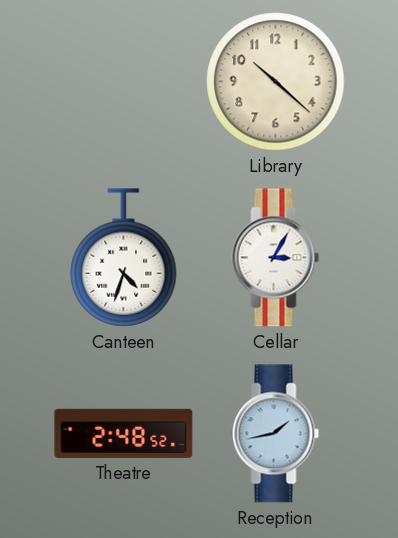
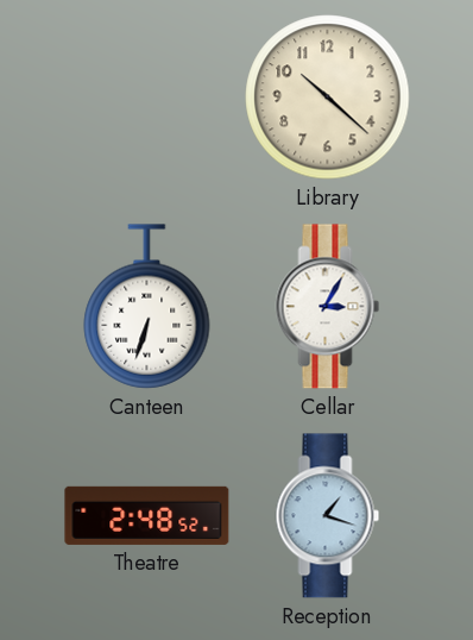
Canteen: 4:33 -> 6:33 (147, 307)
Reception: 1:43 -> 1:18 (328, 516)
